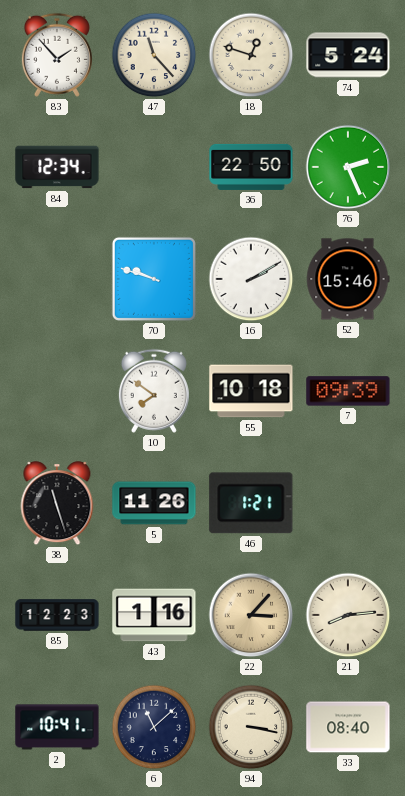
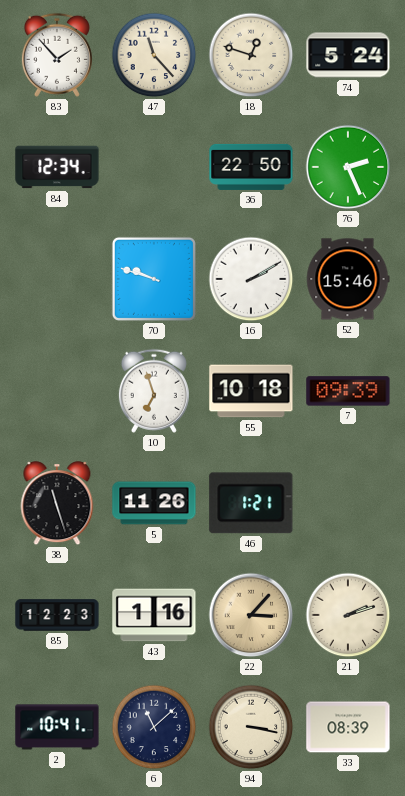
10: 7:51 -> 6:57 (154, 391)
21: 8:14 -> 2:12 (348, 615)
33: 08:40 -> 08:39 (348, 727)
